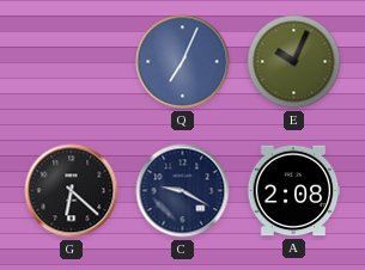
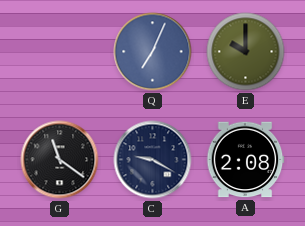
E: 10:04 -> 10:00 (246, 52)
G: 6:22 -> 11:21 (60, 160)
